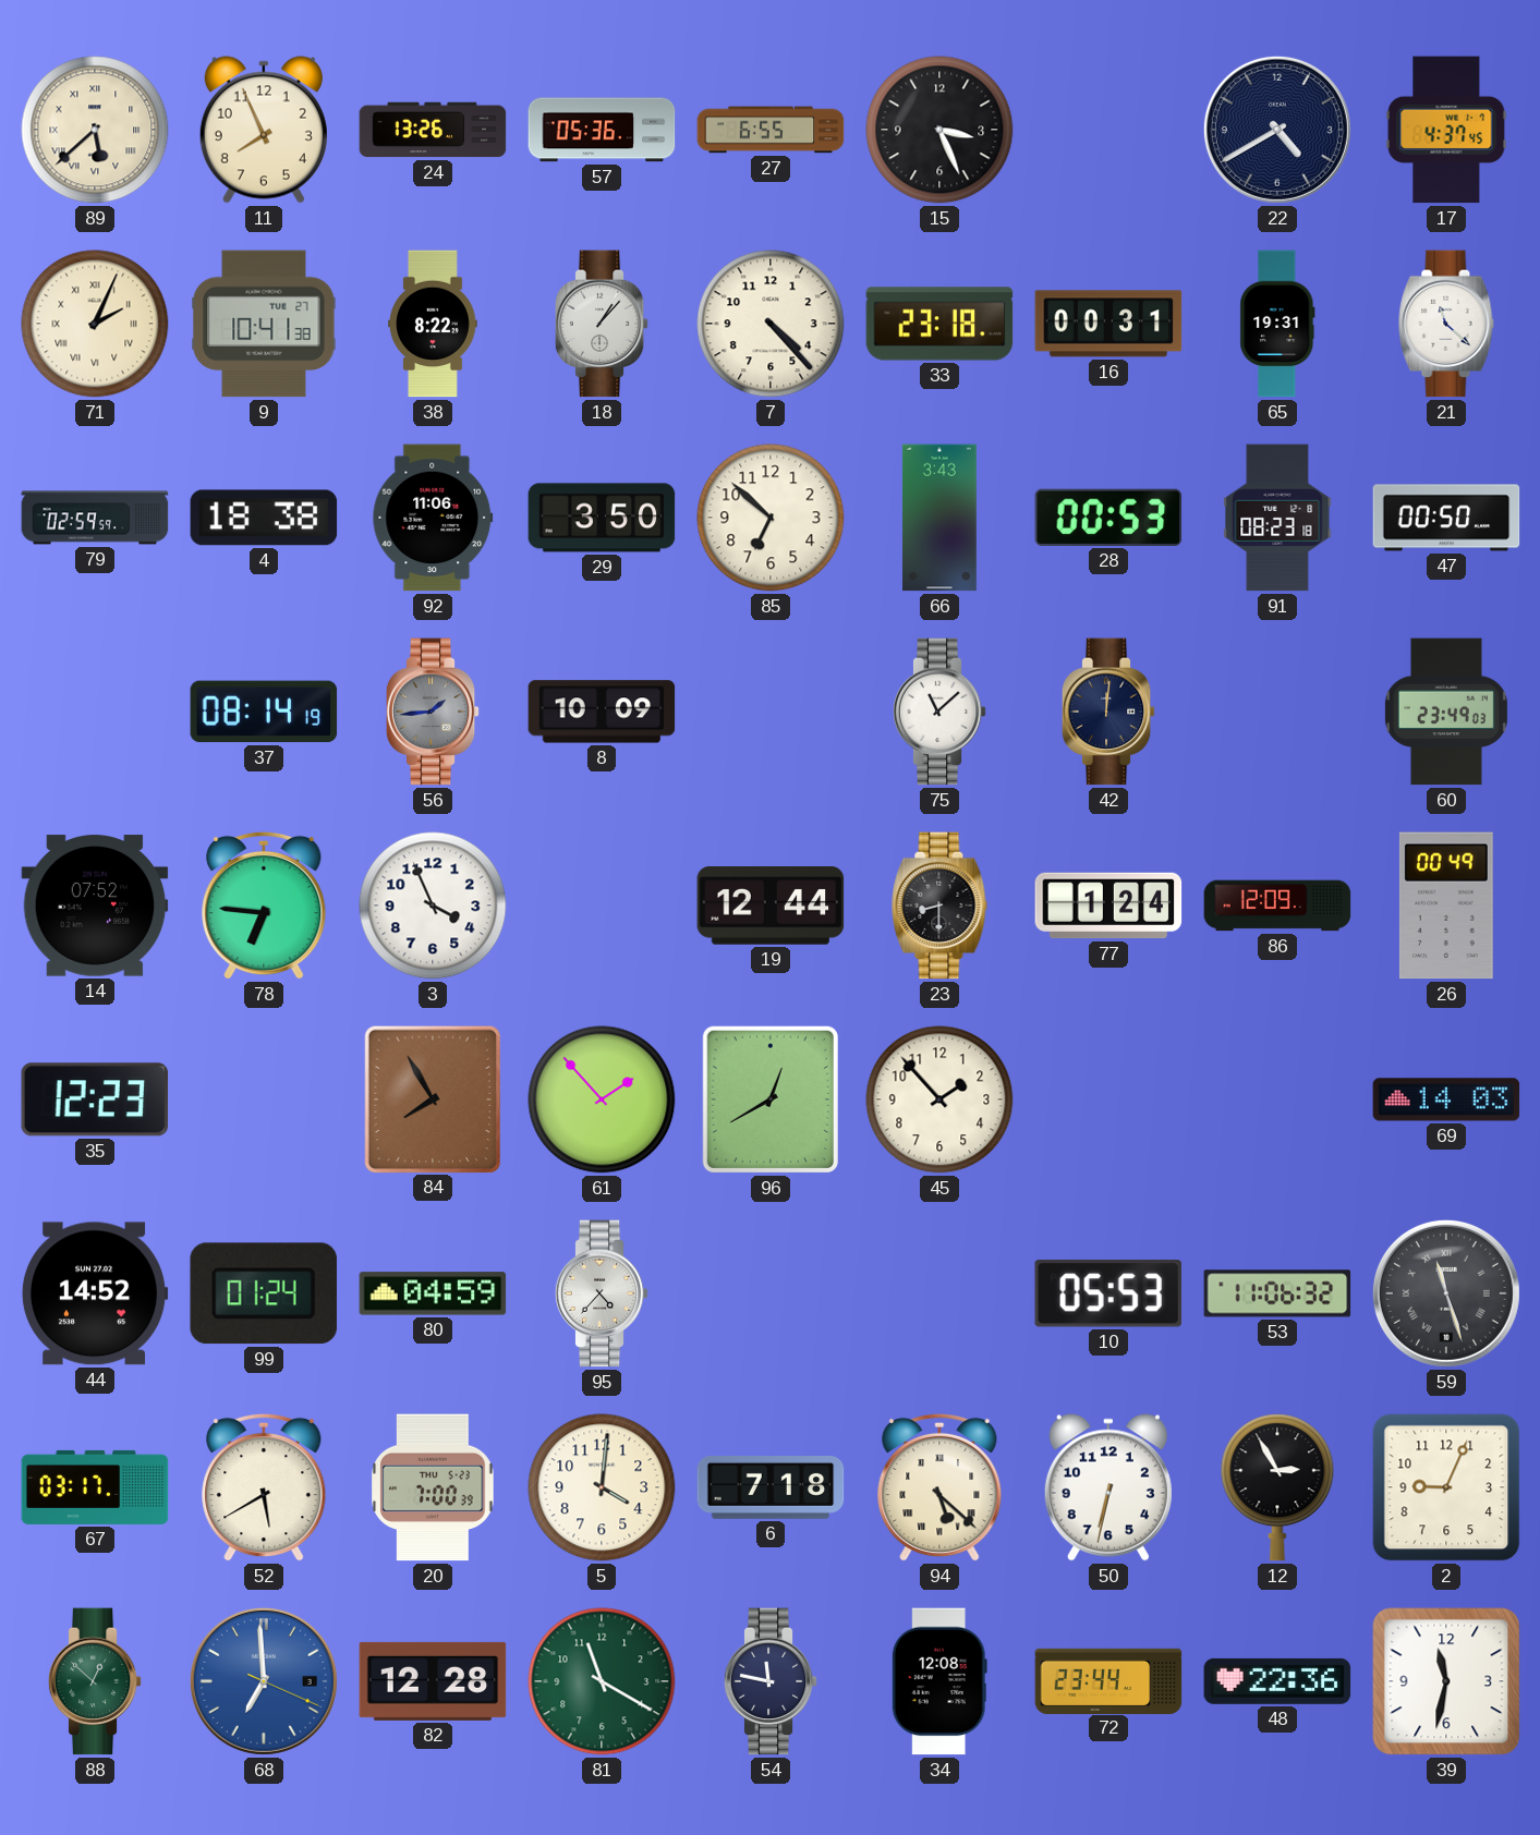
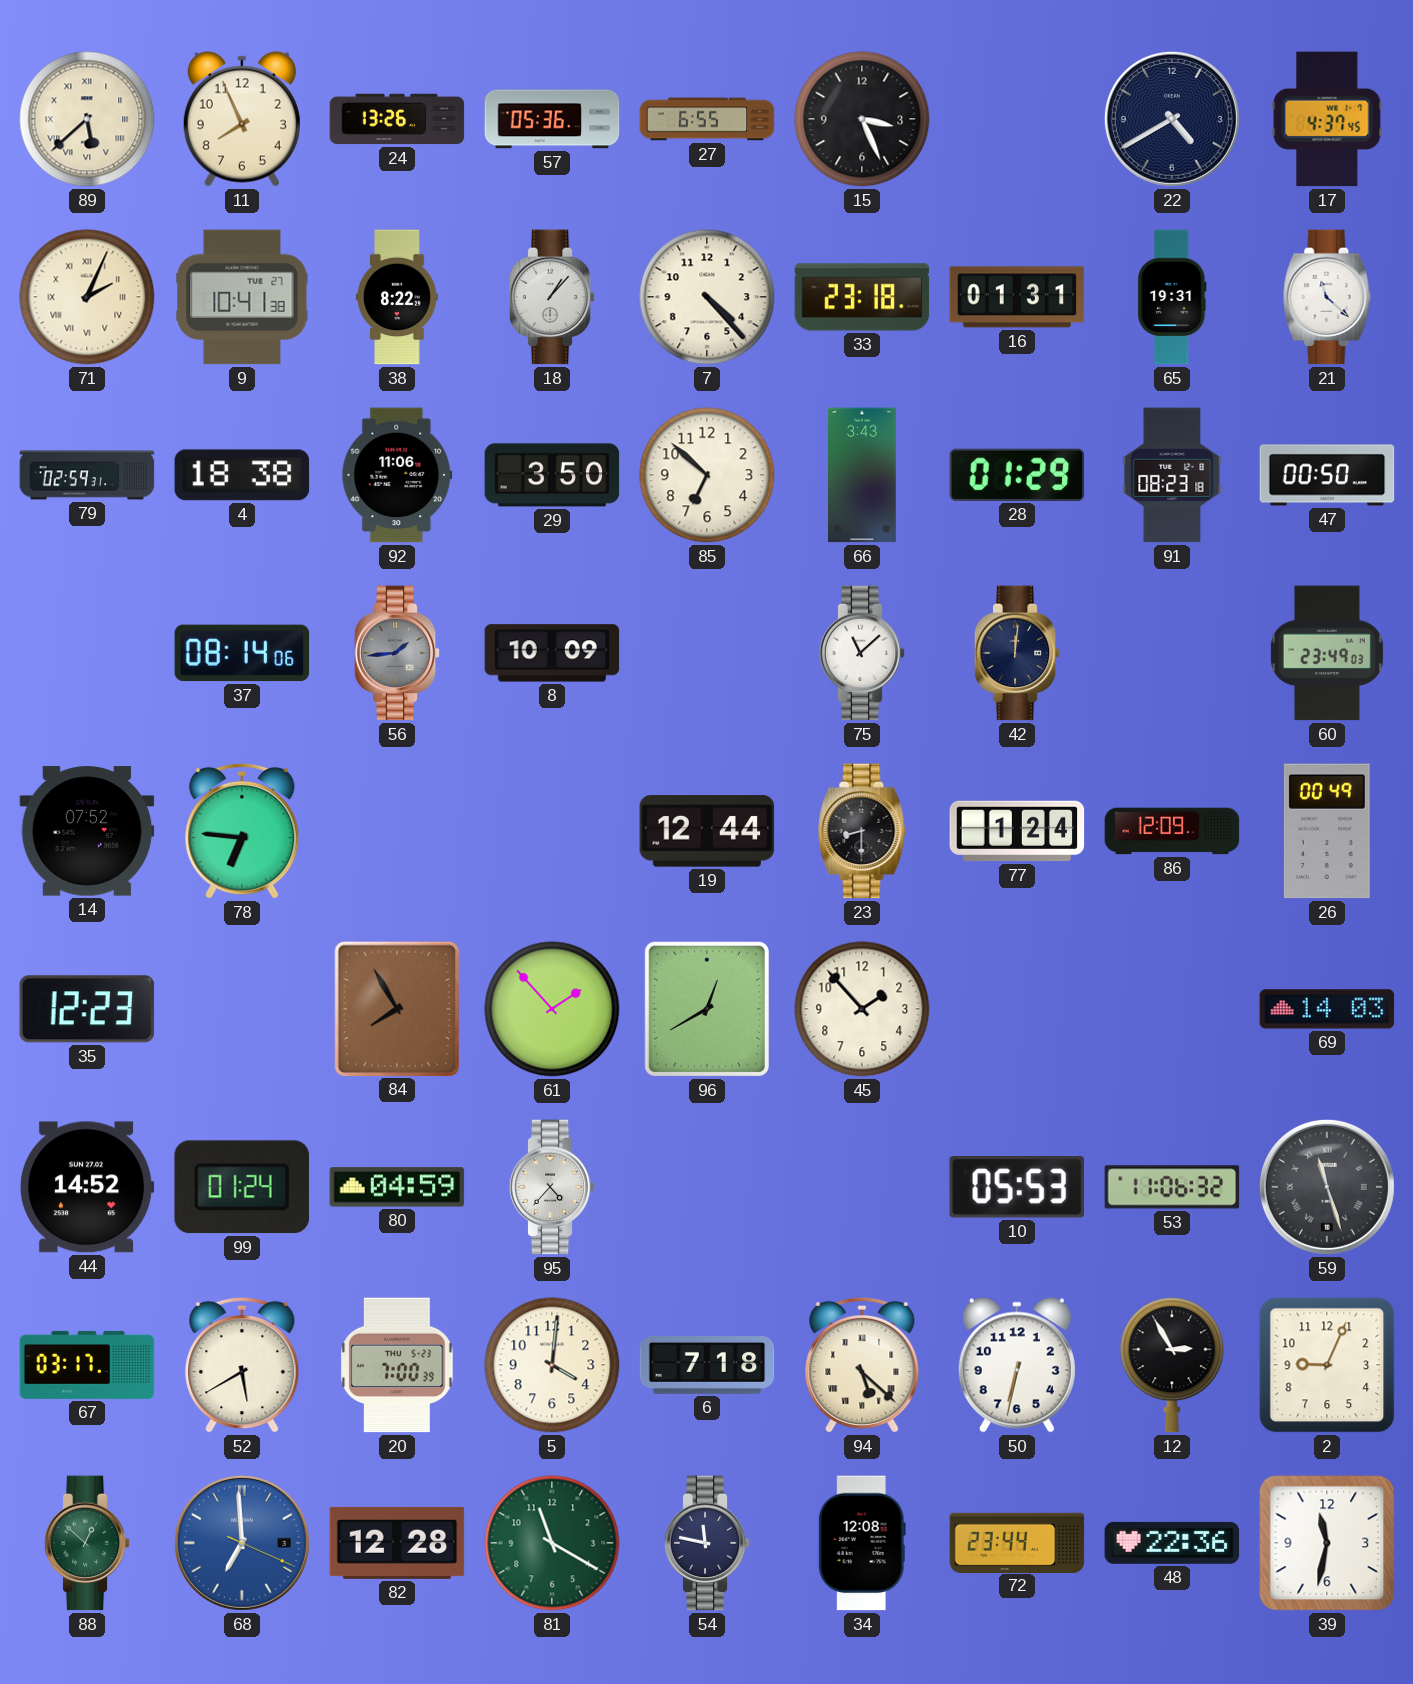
16: 00:31 -> 01:31 (1017, 297)
79: 02:59:59 -> 02:59:31 (87, 475)
28: 00:53 -> 01:29 (1017, 475)
37: 08:14:19 -> 08:14:06 (242, 653)
3: 3:56 -> none (433, 906)
